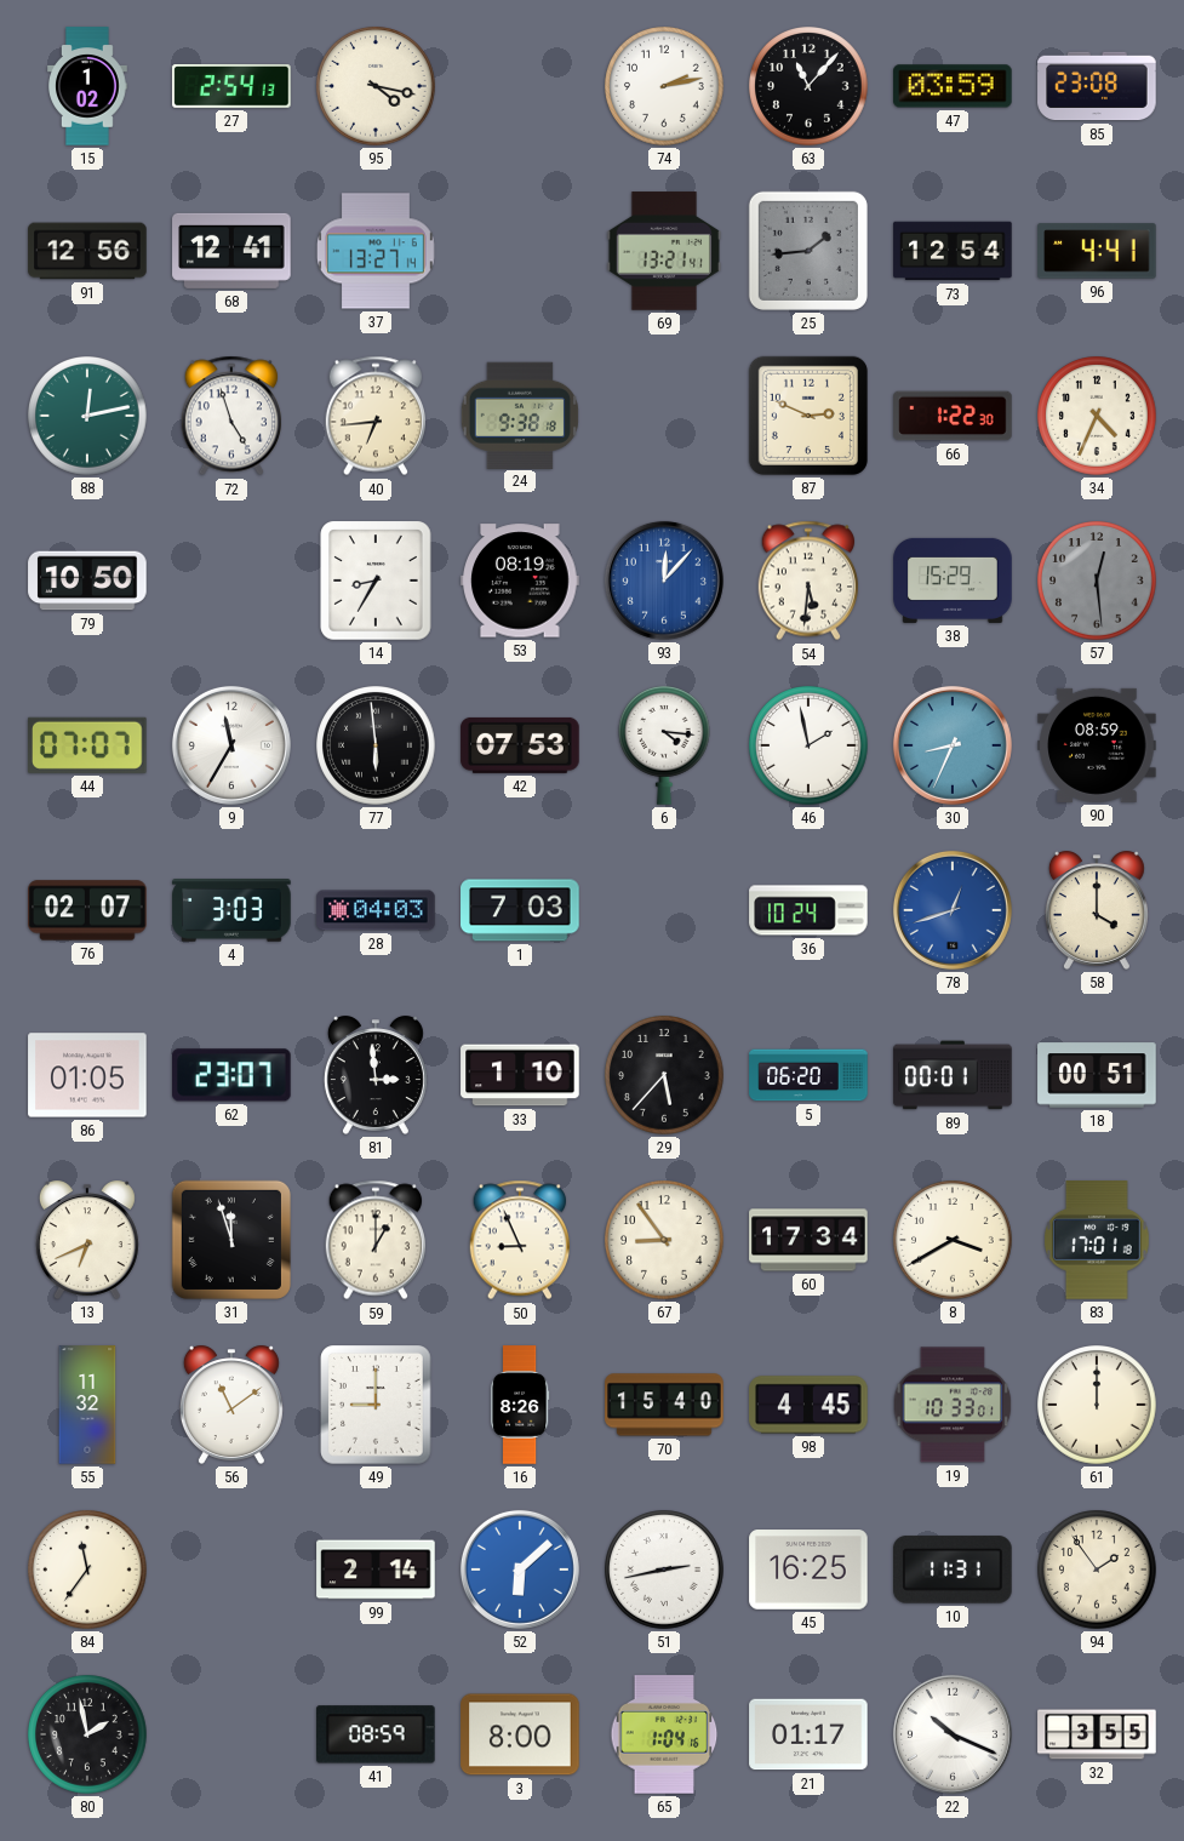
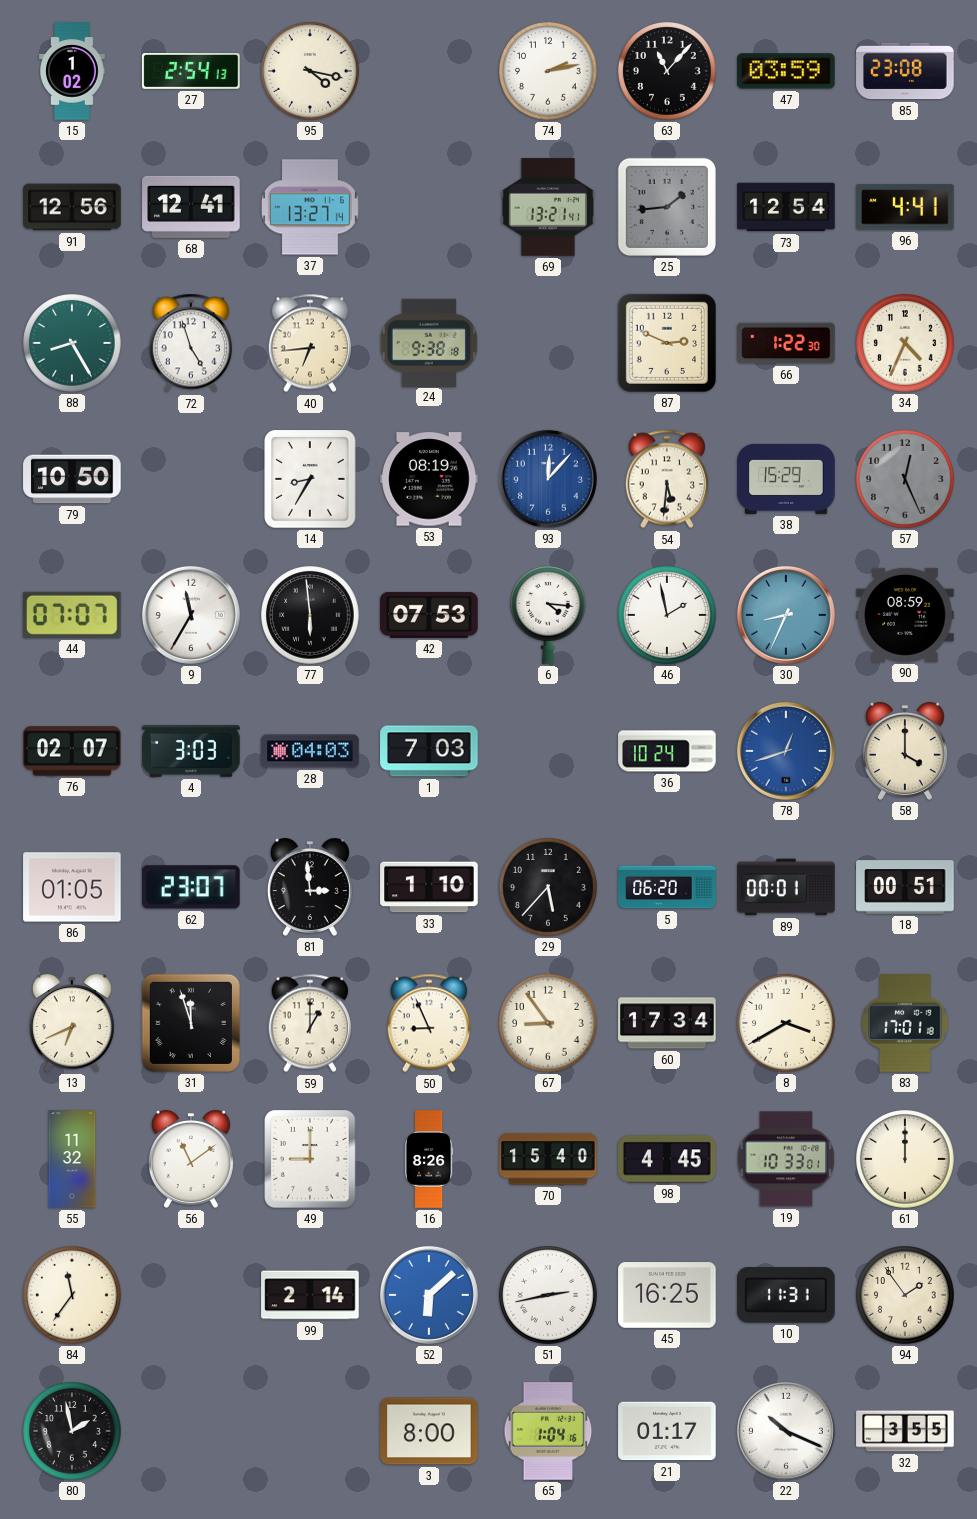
88: 12:13 -> 8:25 (72, 343)
57: 12:29 -> 12:26 (905, 479)
41: 08:59 -> none (377, 1734)
